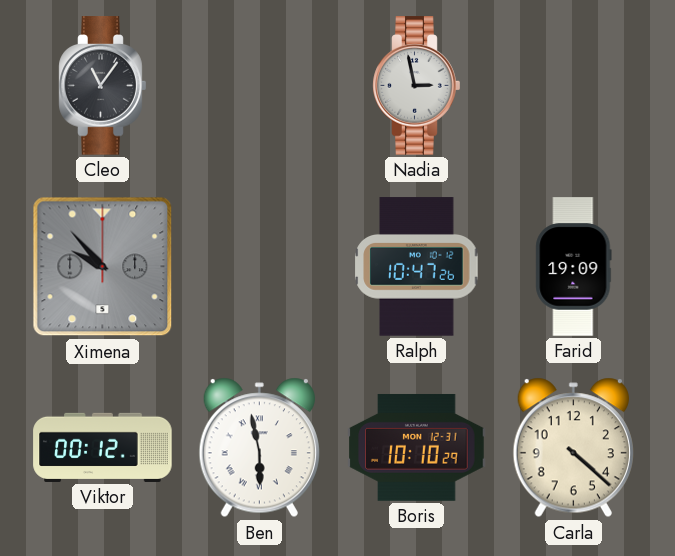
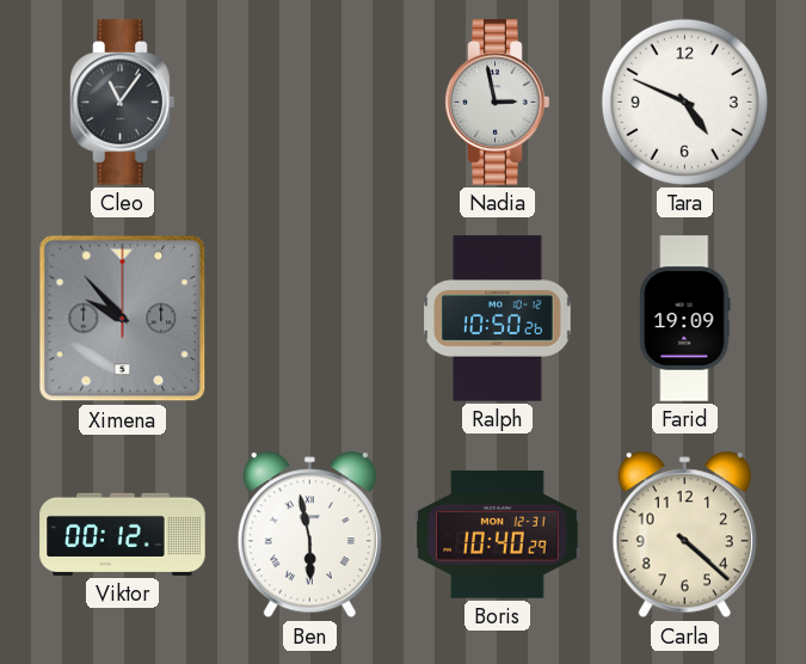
Tara: none -> 4:49 (684, 102)
Ralph: 10:47 -> 10:50 (498, 319)
Boris: 10:10 -> 10:40 (498, 534)
